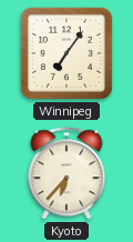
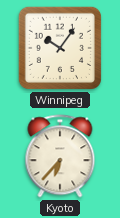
Winnipeg: 7:06 -> 10:06 (60, 48)
